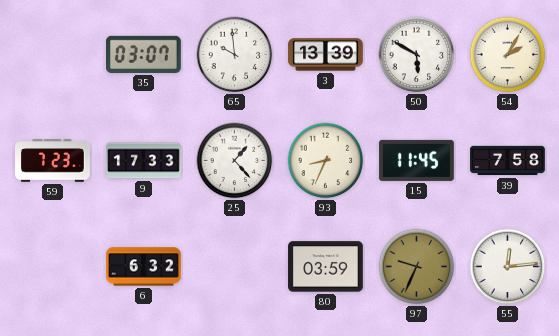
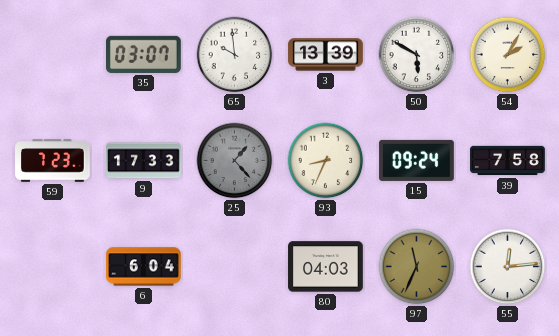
25 dial: white -> grey (235, 161)
15: 11:45 -> 09:24 (417, 160)
6: 6:32 -> 6:04 (144, 267)
80: 03:59 -> 04:03 (326, 267)
97: 9:34 -> 11:34 (417, 267)
